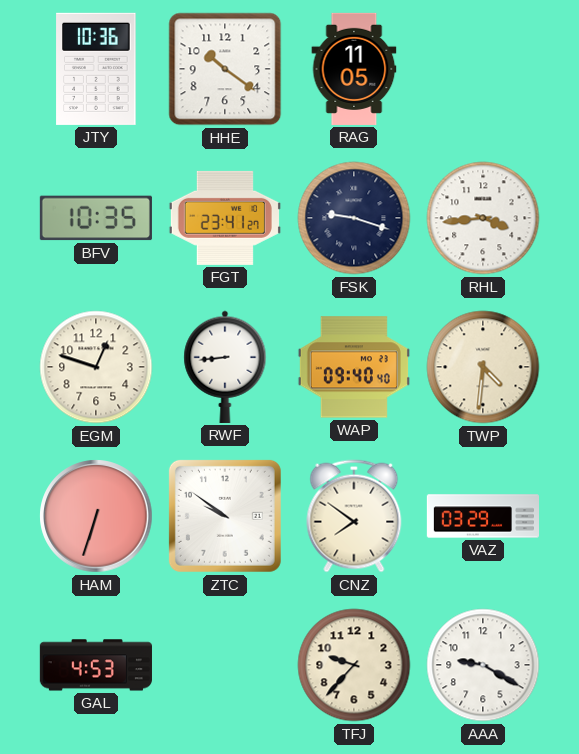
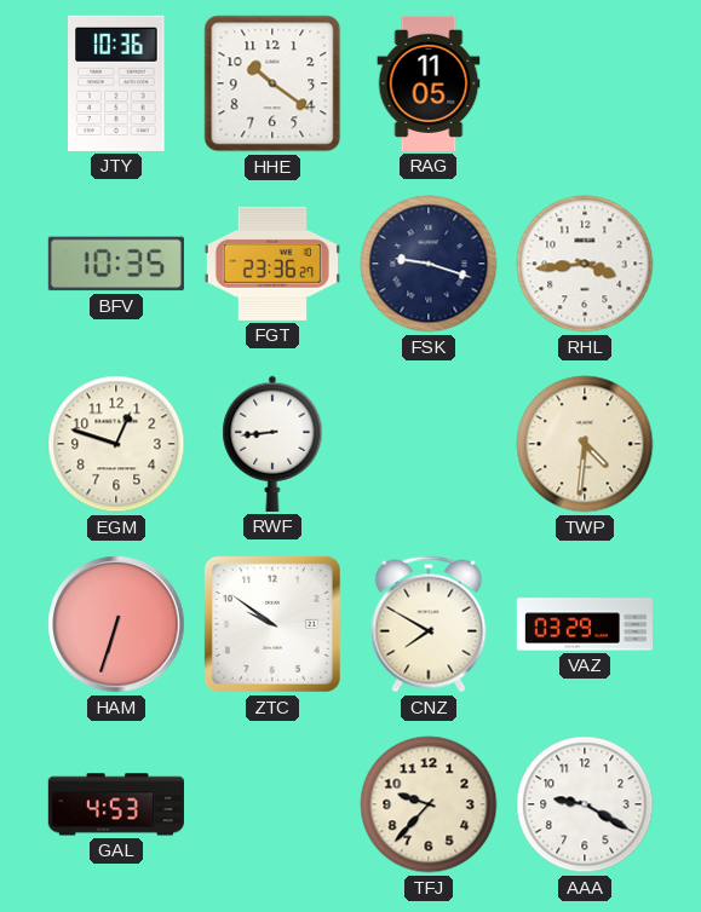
FGT: 23:41 -> 23:36 (272, 264)
WAP: 09:40 -> none (354, 367)
CNZ: 7:51 -> 7:50 (429, 624)
